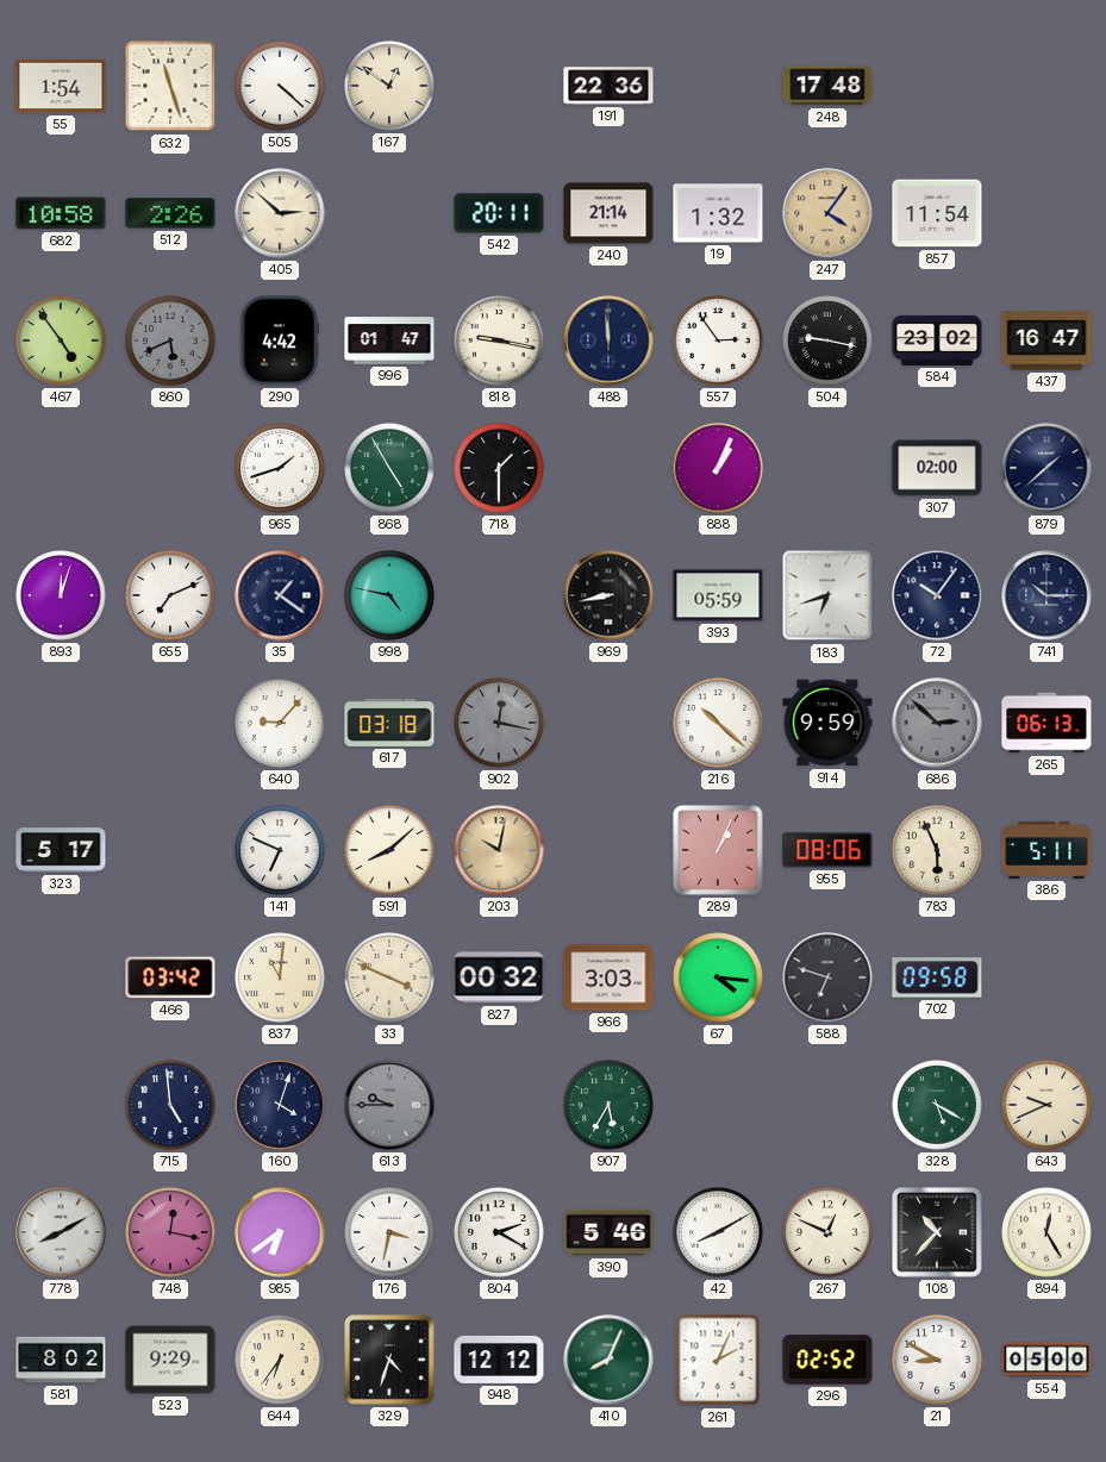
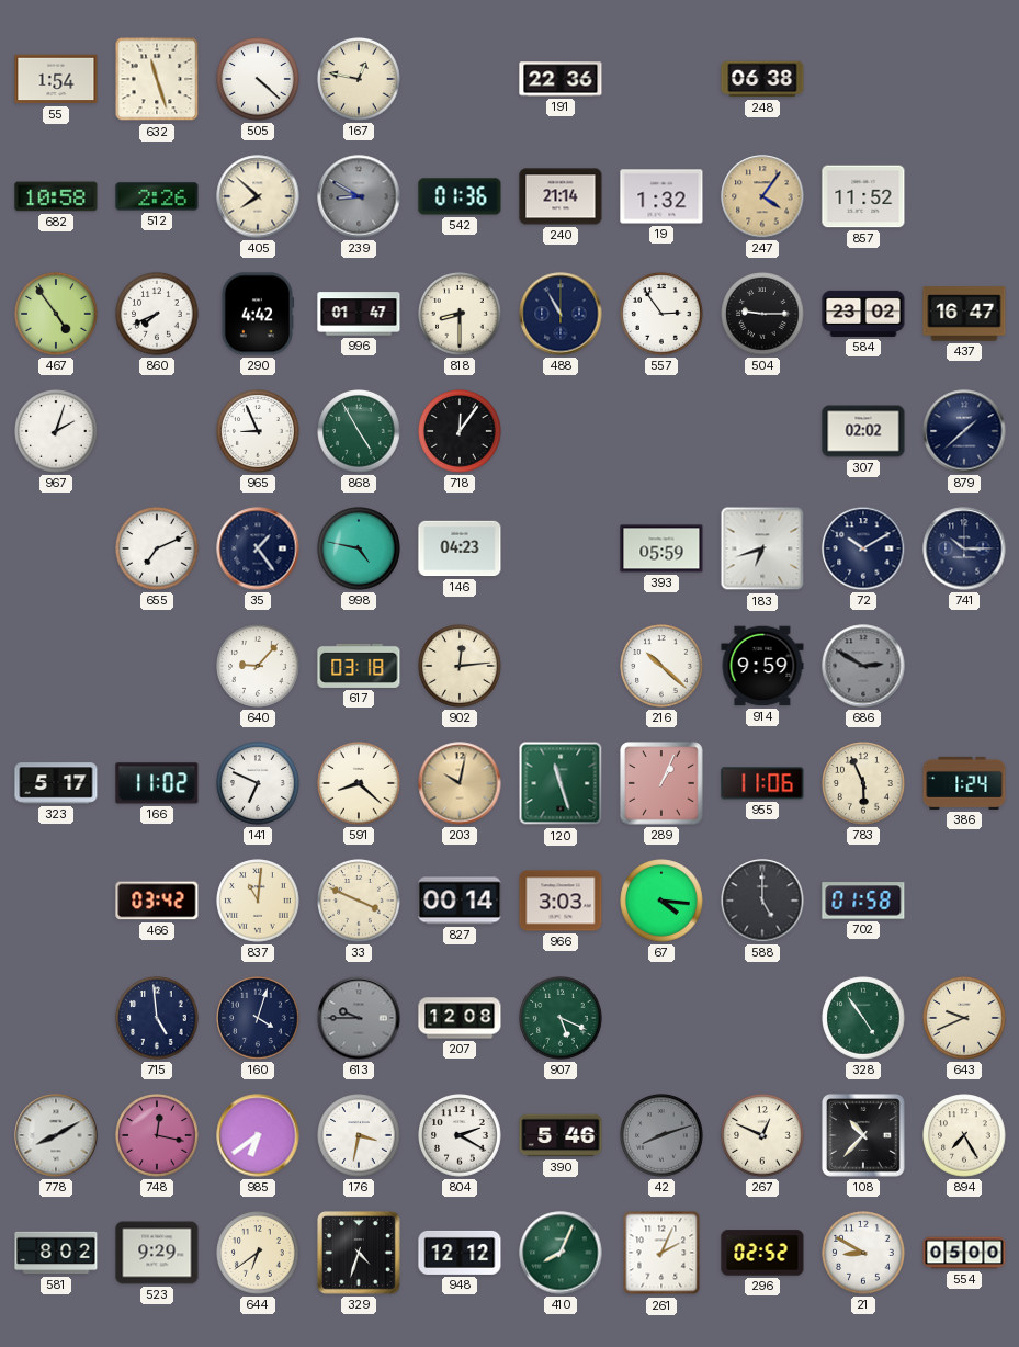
167: 12:51 -> 12:47 (359, 79)
248: 17:48 -> 06:38 (762, 79)
405: 2:52 -> 7:52 (258, 196)
239: none -> 8:50 (359, 196)
542: 20:11 -> 01:36 (460, 196)
857: 11:54 -> 11:52 (863, 196)
860: 5:41 -> 7:41 (157, 314)
860 dial: grey -> white (157, 314)
818: 9:17 -> 8:30 (460, 314)
488: 11:59 -> 10:55 (561, 314)
504: 9:17 -> 9:15 (762, 314)
967: none -> 2:03 (56, 431)
965: 1:42 -> 8:56 (258, 431)
718: 1:30 -> 12:06 (460, 431)
888: 1:04 -> none (718, 468)
307: 02:00 -> 02:02 (863, 431)
893: 12:03 -> none (61, 595)
35: 1:21 -> 1:24 (258, 548)
146: none -> 04:23 (460, 548)
969: 8:43 -> none (608, 595)
72: 10:06 -> 10:10 (863, 548)
902: 12:17 -> 12:14 (460, 666)
902 dial: grey -> cream (460, 666)
686: 2:52 -> 2:50 (863, 666)
265: 06:13 -> none (1046, 723)
166: none -> 11:02 (157, 783)
591: 8:08 -> 8:22 (359, 783)
120: none -> 11:27 (561, 783)
955: 08:06 -> 11:06 (762, 783)
386: 5:11 -> 1:24 (964, 783)
827: 00:32 -> 00:14 (460, 901)
588: 6:48 -> 5:00 (762, 901)
702: 09:58 -> 01:58 (863, 901)
207: none -> 12:08 (460, 1018)
907: 5:35 -> 5:19 (561, 1018)
328: 5:20 -> 4:54 (863, 1018)
42: 8:10 -> 8:12 (661, 1135)
42 dial: white -> grey (661, 1135)
894: 12:25 -> 7:25 (964, 1135)
644: 6:36 -> 6:39 (258, 1253)
